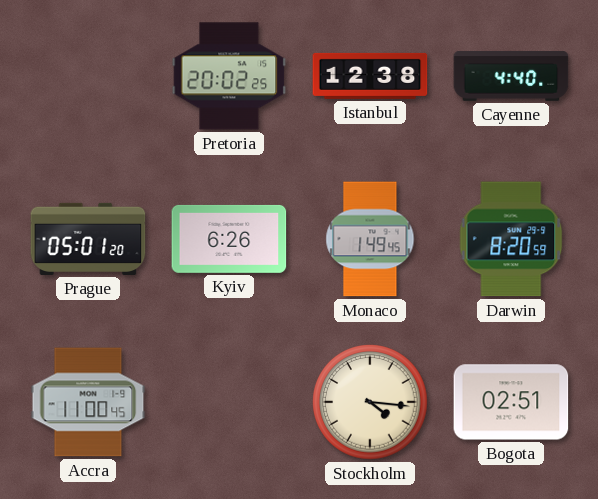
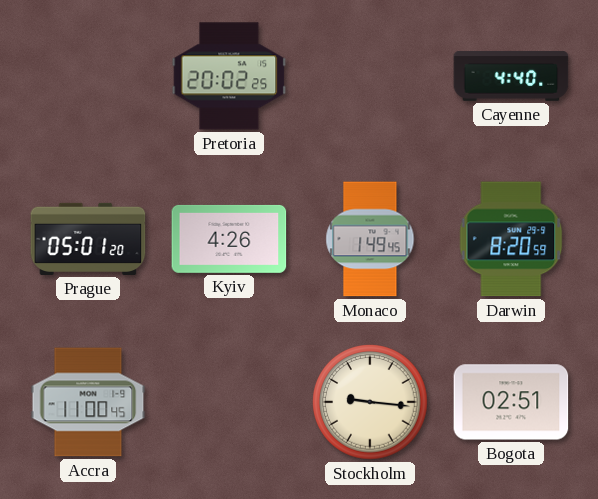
Istanbul: 12:38 -> none (370, 76)
Kyiv: 6:26 -> 4:26 (229, 239)
Stockholm: 4:16 -> 9:16 (370, 402)
